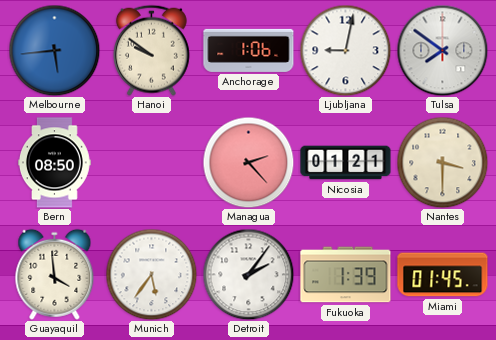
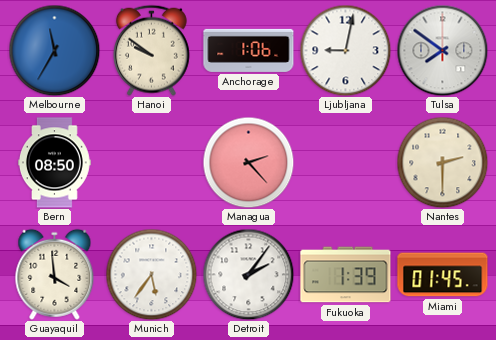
Melbourne: 5:44 -> 11:35 (54, 50)
Nicosia: 01:21 -> none (346, 163)
Nantes: 3:30 -> 2:30 (442, 162)
